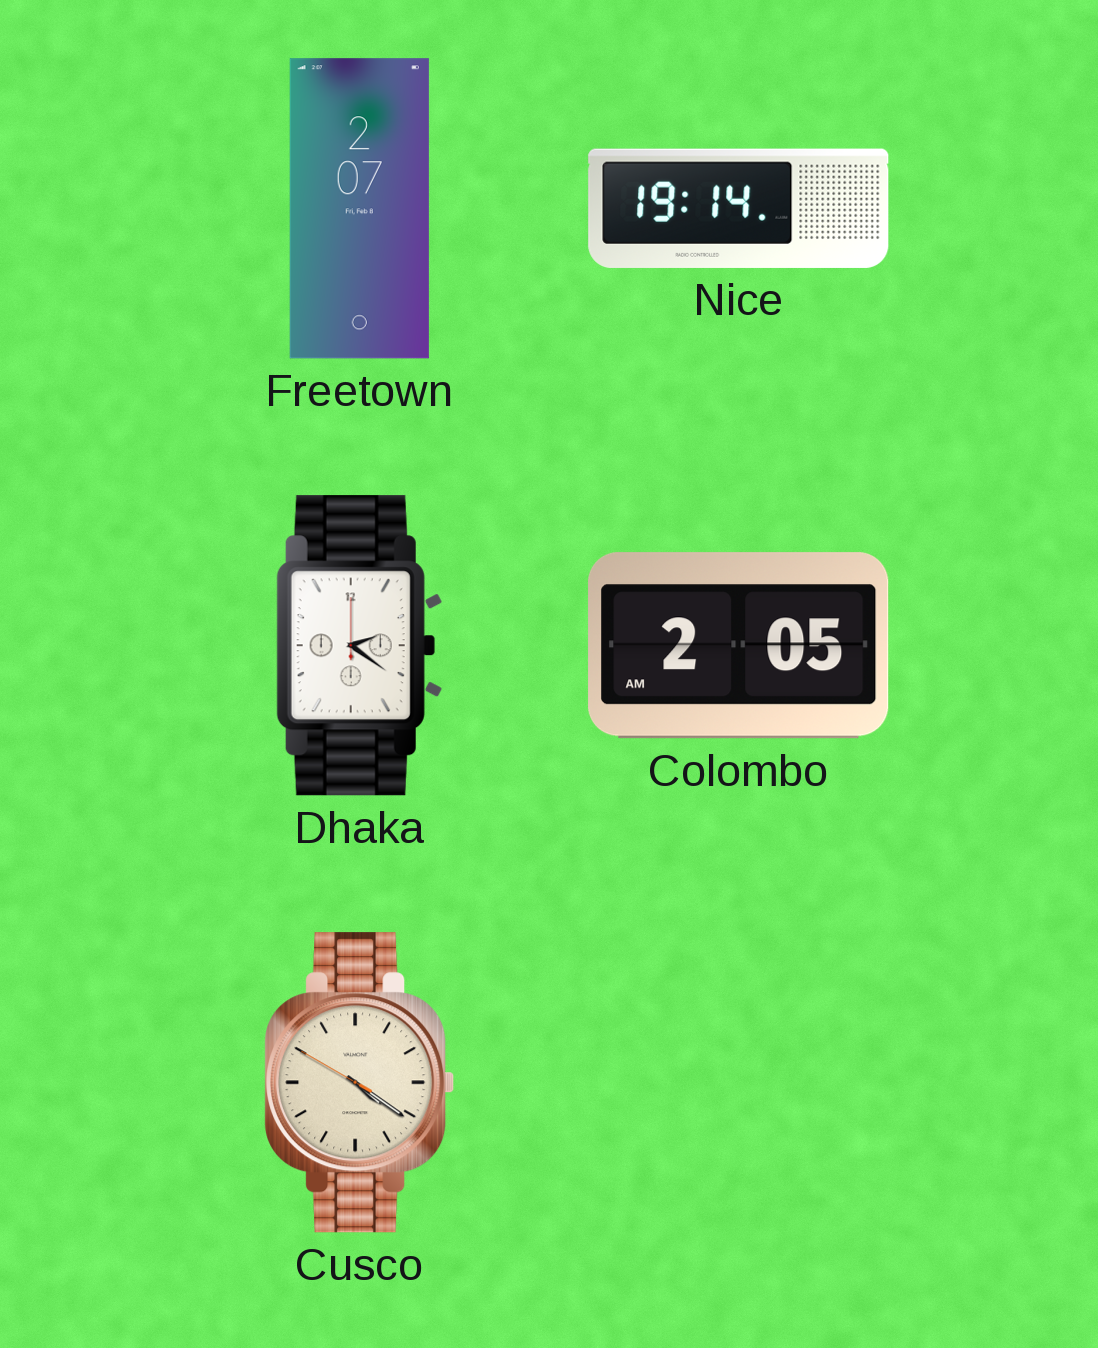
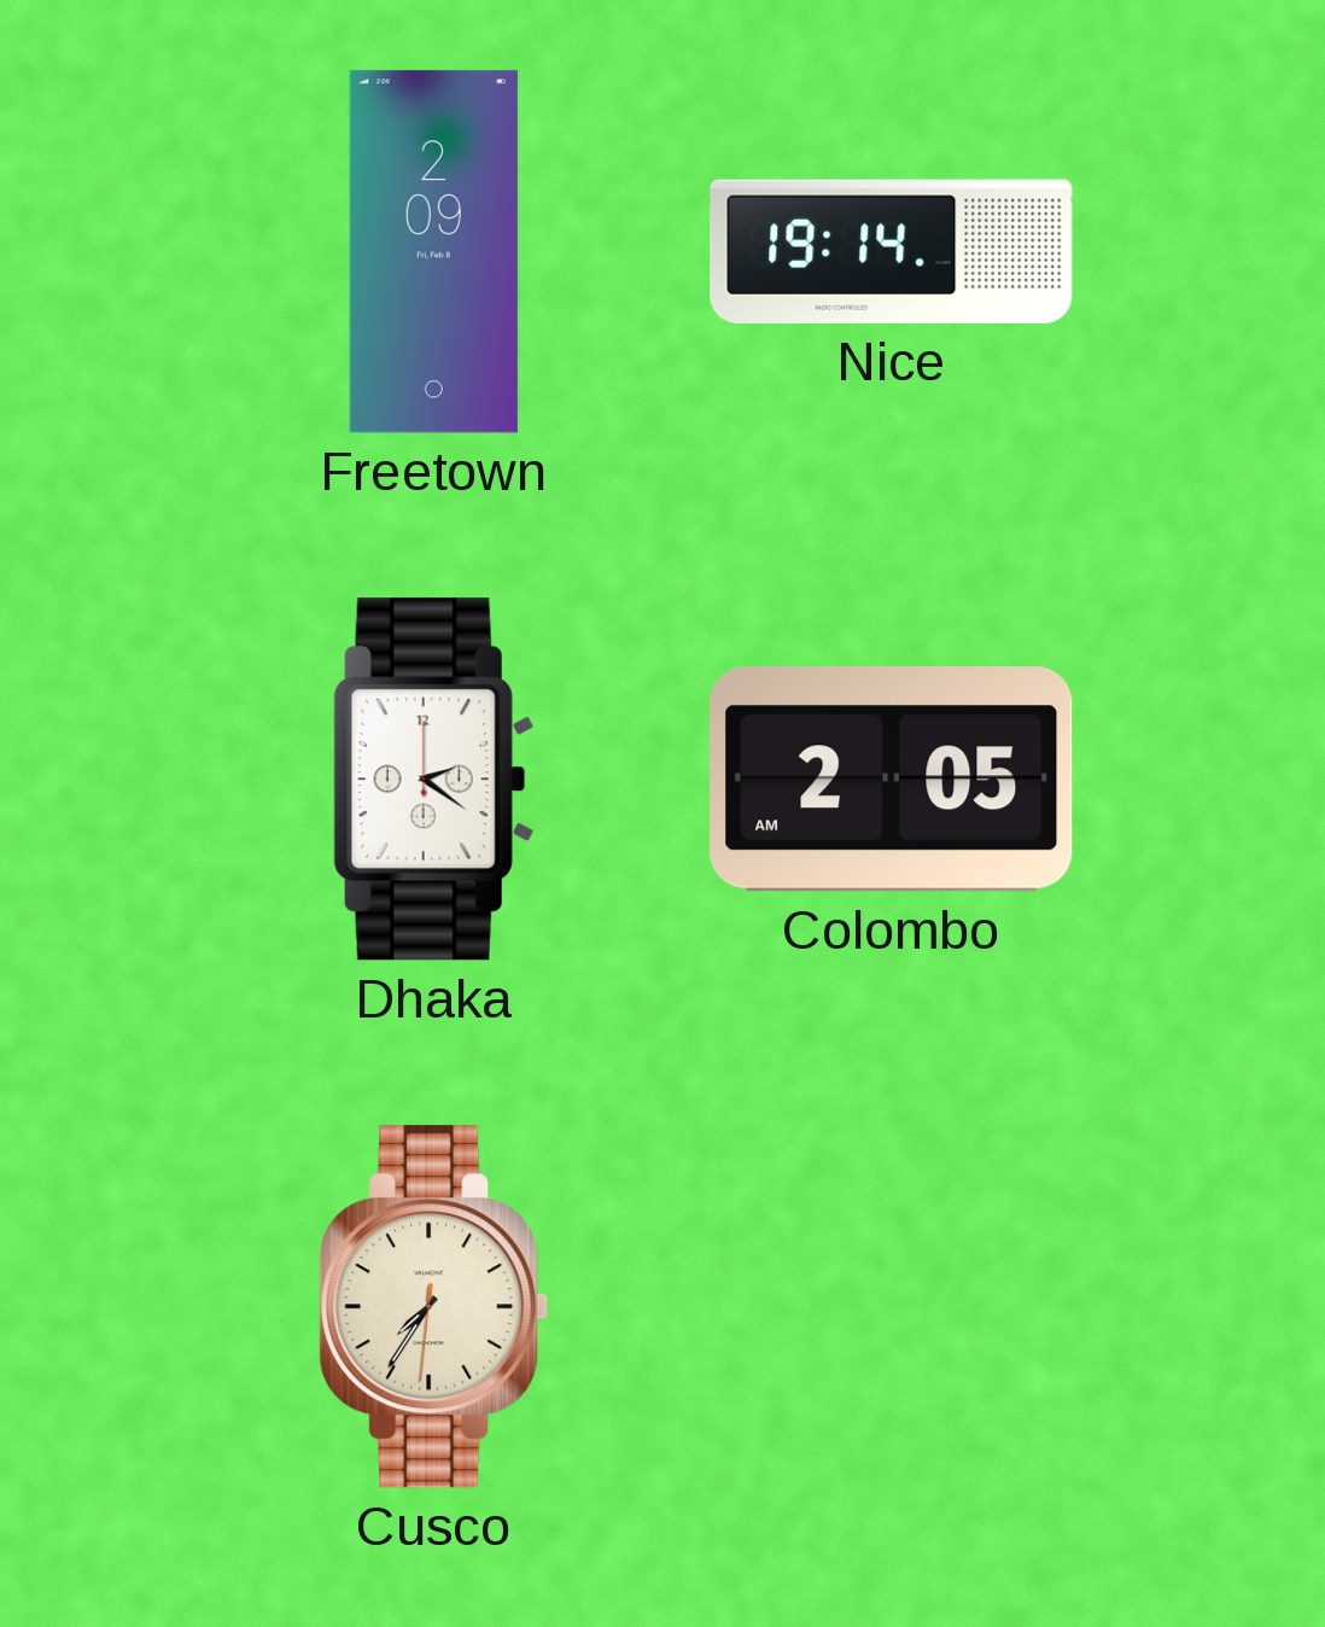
Freetown: 2:07 -> 2:09 (433, 252)
Cusco: 4:20 -> 7:35 (434, 1307)
